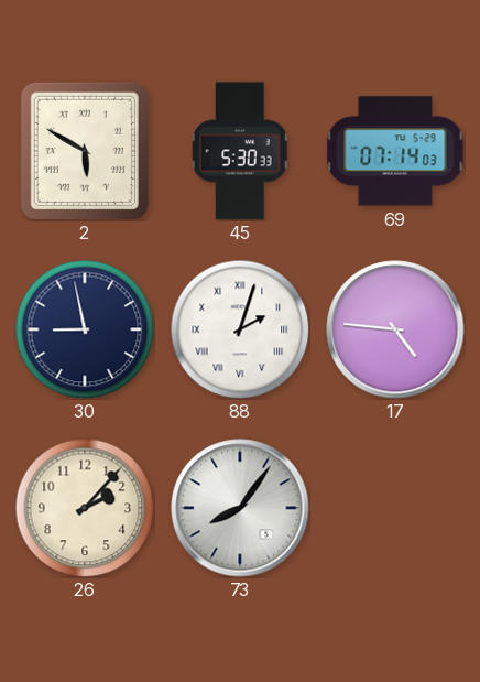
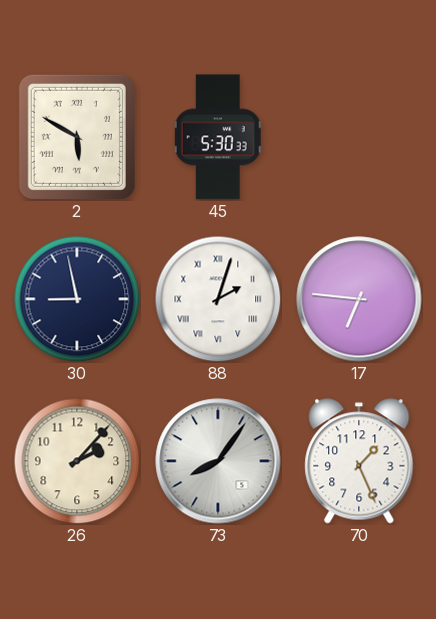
69: 07:14 -> none (395, 151)
17: 4:46 -> 6:46 (359, 299)
70: none -> 1:26 (359, 461)
